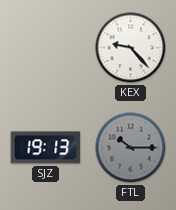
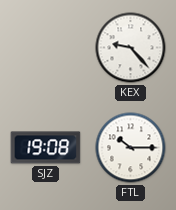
SJZ: 19:13 -> 19:08 (46, 148)
FTL dial: grey -> white (131, 148)
